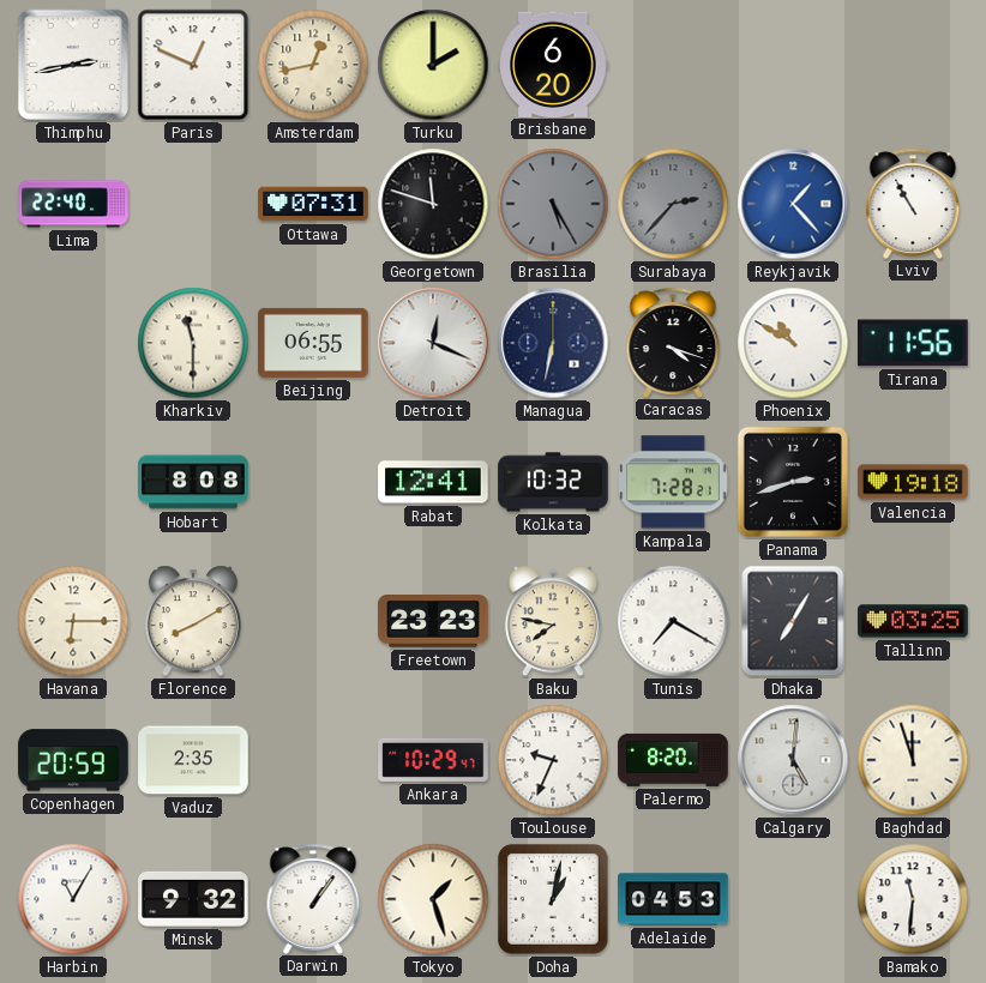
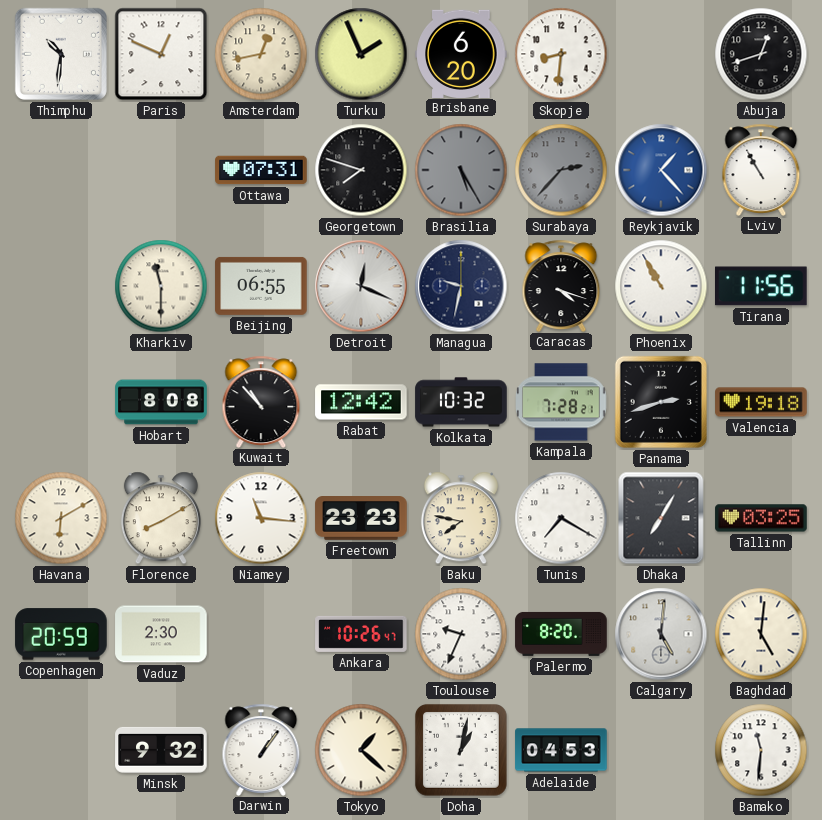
Thimphu: 2:43 -> 10:31 (61, 54)
Turku: 2:00 -> 1:56 (361, 54)
Skopje: none -> 8:31 (561, 54)
Abuja: none -> 12:42 (761, 54)
Lima: 22:40 -> none (73, 204)
Georgetown: 11:48 -> 7:48 (361, 170)
Managua: 6:32 -> 9:32 (461, 286)
Phoenix: 10:50 -> 10:55 (661, 286)
Kuwait: none -> 10:53 (261, 401)
Rabat: 12:41 -> 12:42 (361, 402)
Havana: 6:15 -> 6:10 (61, 518)
Niamey: none -> 11:16 (261, 518)
Vaduz: 2:35 -> 2:30 (161, 634)
Ankara: 10:29 -> 10:26 (361, 634)
Baghdad: 11:57 -> 5:01 (761, 634)
Harbin: 11:05 -> none (73, 899)
Tokyo: 1:27 -> 1:22 (361, 750)
